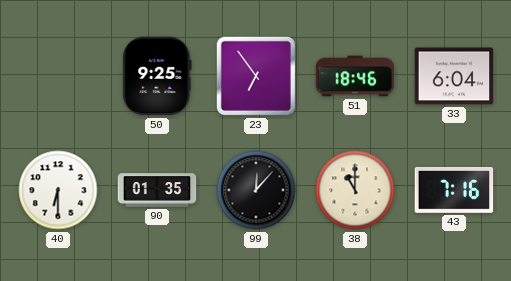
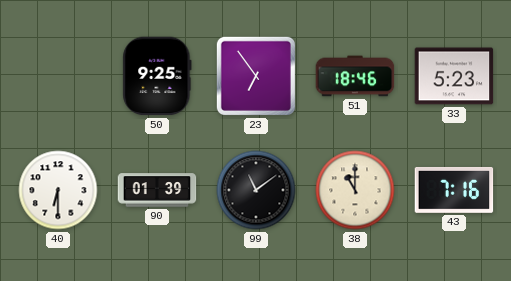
33: 6:04 -> 5:23 (454, 76)
90: 01:35 -> 01:39 (157, 190)
99: 12:07 -> 11:09 (256, 190)
